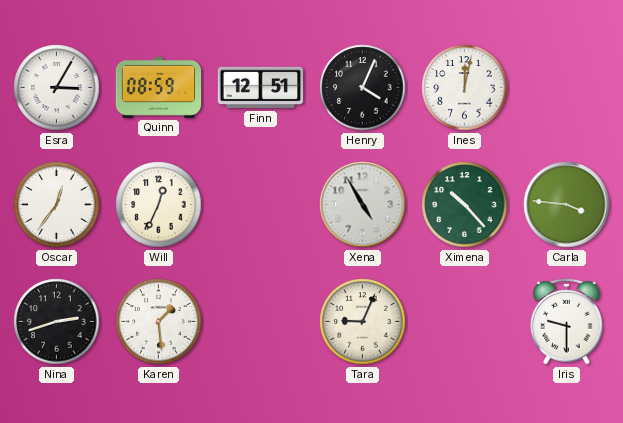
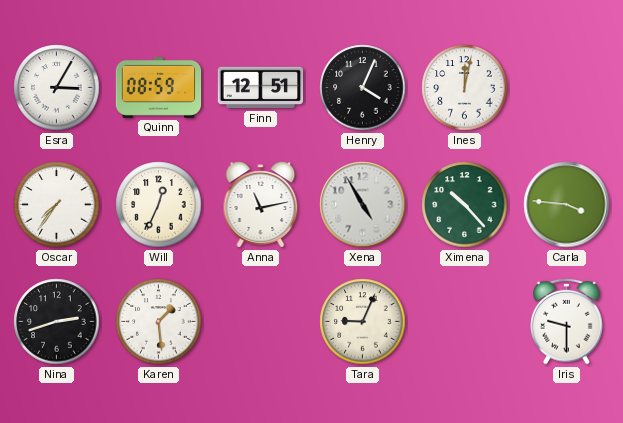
Oscar: 12:36 -> 7:36 (57, 205)
Anna: none -> 11:13 (261, 205)
